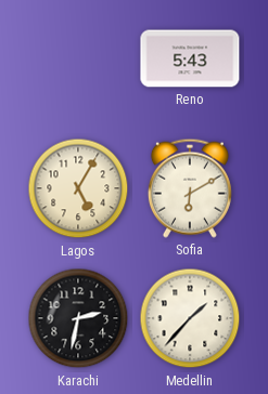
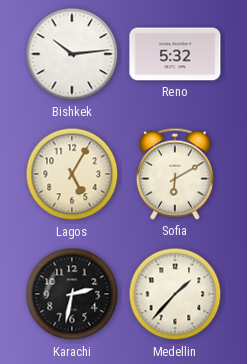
Bishkek: none -> 10:14 (72, 54)
Reno: 5:43 -> 5:32 (175, 54)
